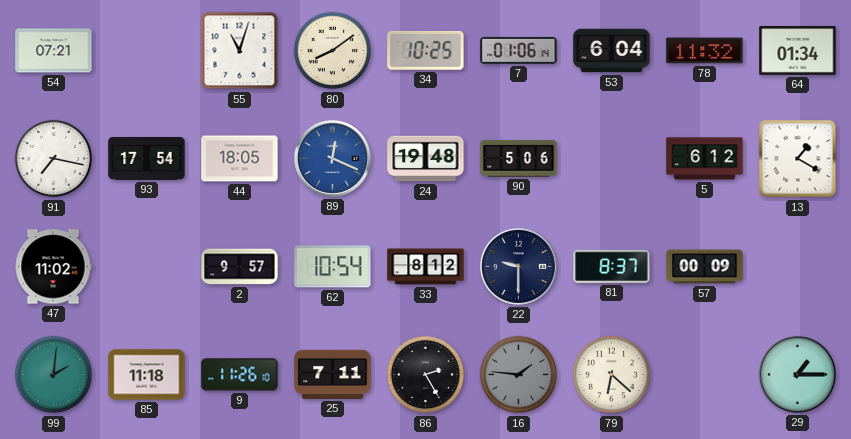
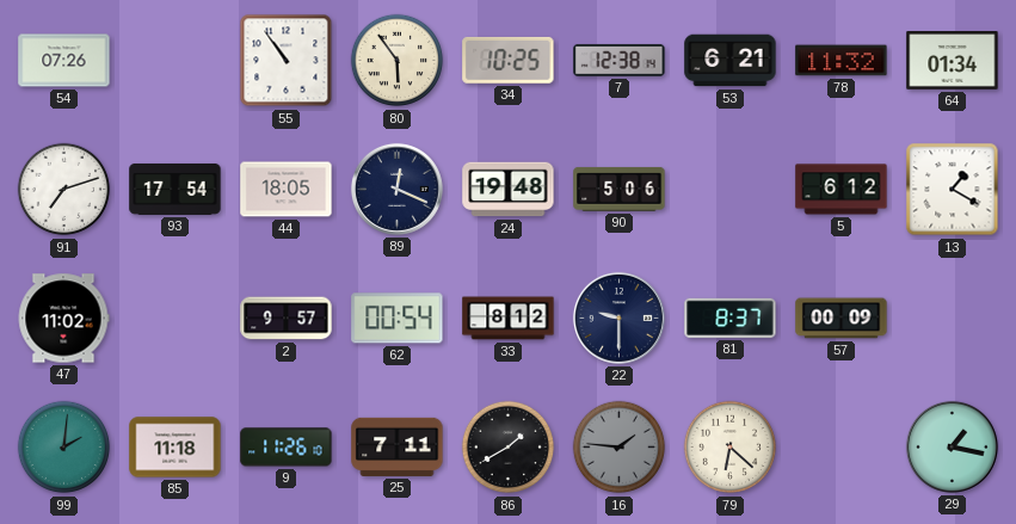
54: 07:21 -> 07:26 (64, 61)
55: 11:03 -> 10:54 (287, 61)
80: 8:09 -> 5:54 (398, 61)
7: 01:06 -> 12:38 (620, 60)
53: 6:04 -> 6:21 (731, 61)
91: 7:17 -> 7:12 (64, 190)
89 dial: blue -> navy (396, 189)
62: 10:54 -> 00:54 (398, 319)
86: 2:25 -> 1:40 (509, 448)
29: 1:15 -> 1:17 (952, 446)
